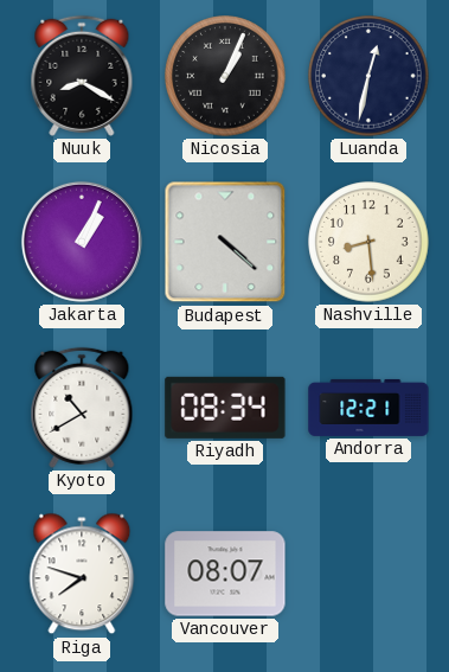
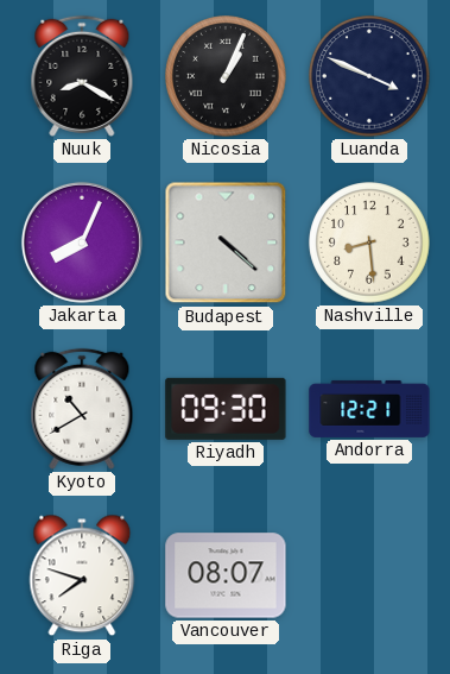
Luanda: 12:32 -> 3:49 (369, 76)
Jakarta: 1:04 -> 8:04 (82, 242)
Riyadh: 08:34 -> 09:30 (226, 409)
